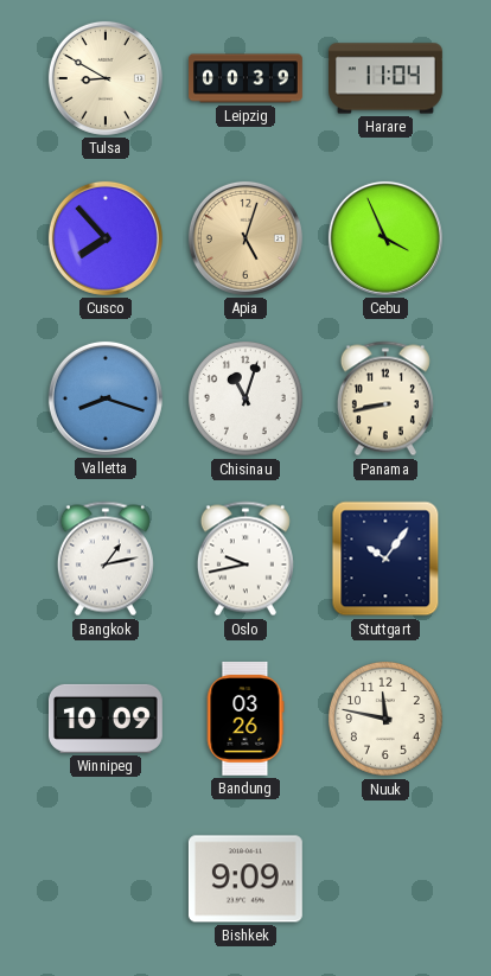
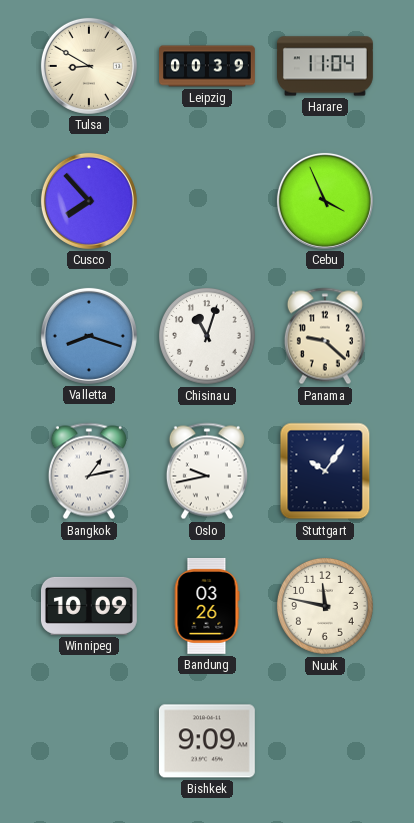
Apia: 5:03 -> none (245, 238)
Panama: 8:43 -> 9:22 (325, 336)
